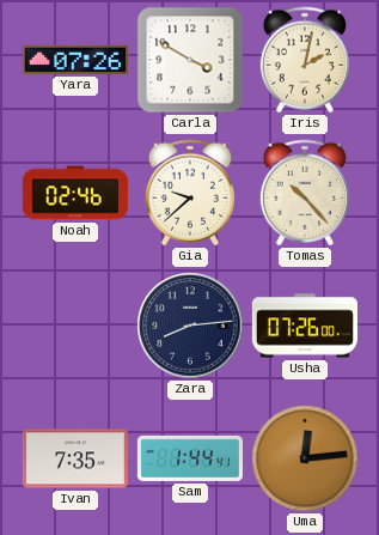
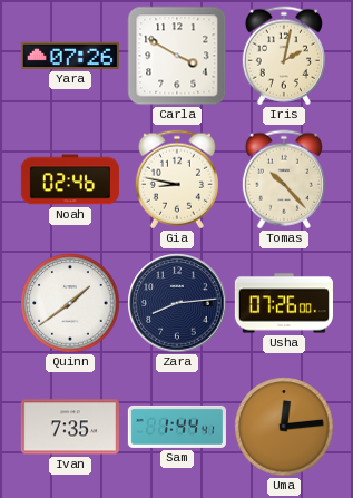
Gia: 9:38 -> 8:47 (177, 179)
Quinn: none -> 1:39 (70, 303)
